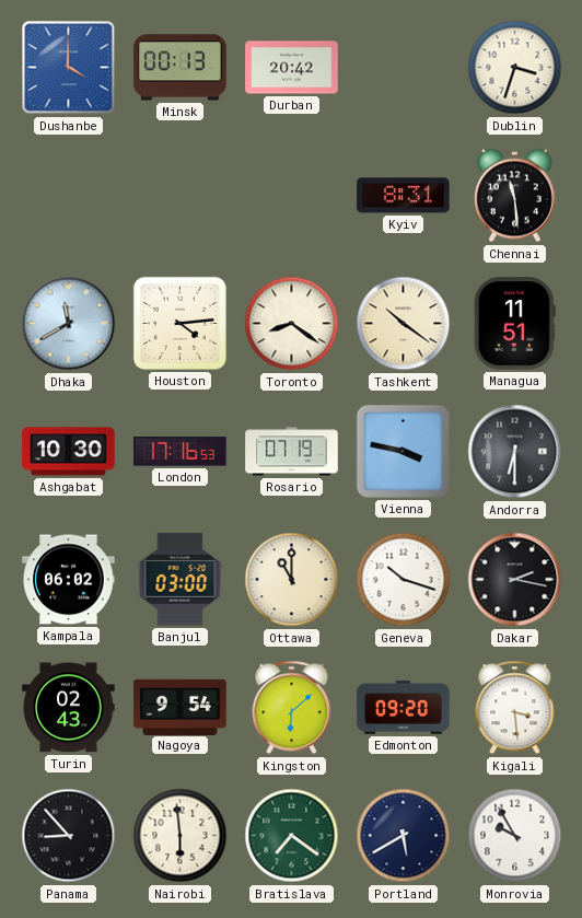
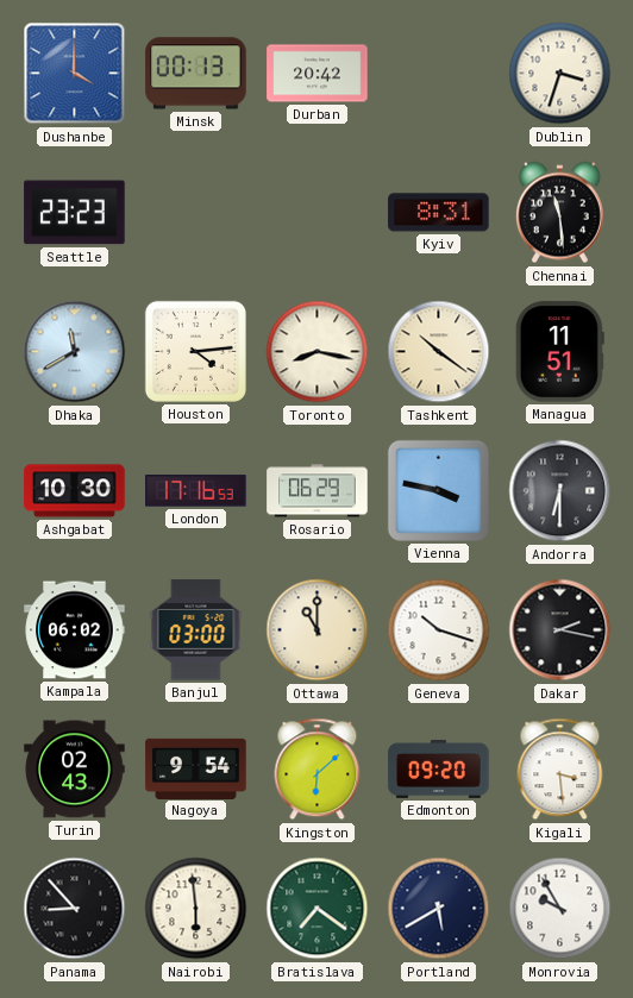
Seattle: none -> 23:23 (75, 213)
Toronto: 8:21 -> 8:17 (318, 352)
Rosario: 07:19 -> 06:29 (318, 491)
